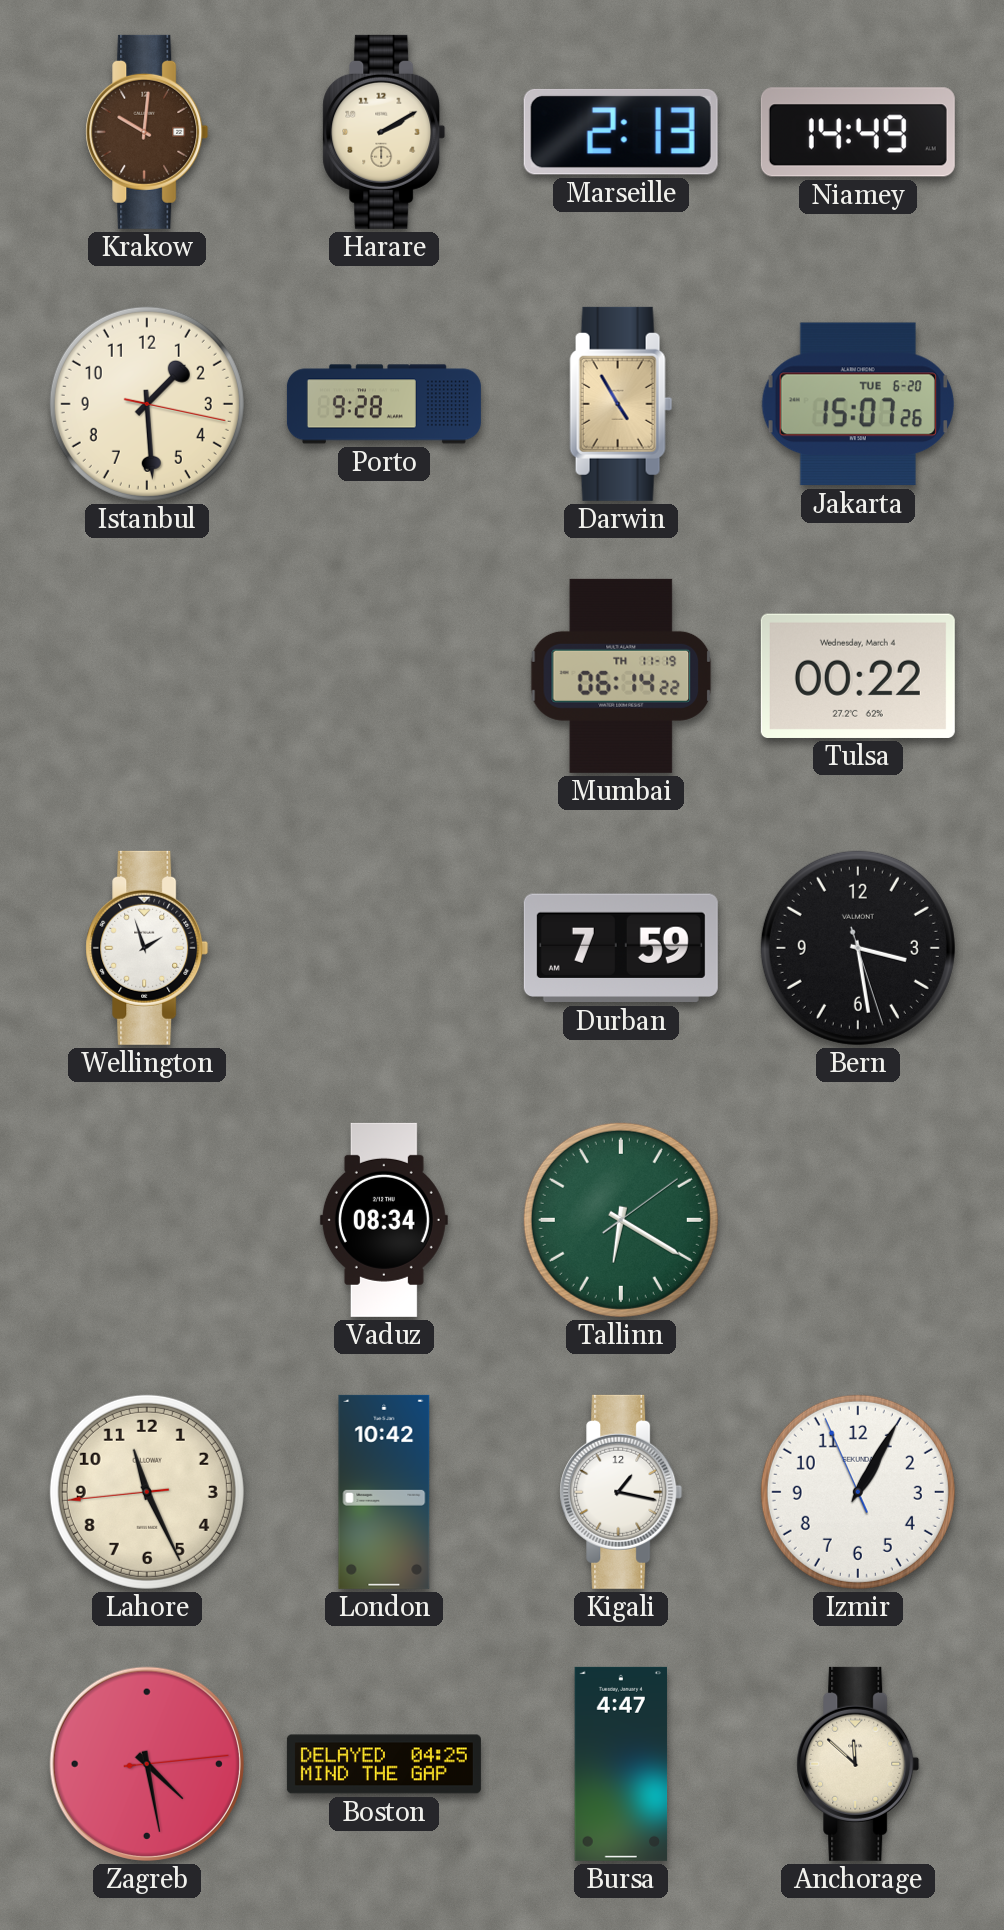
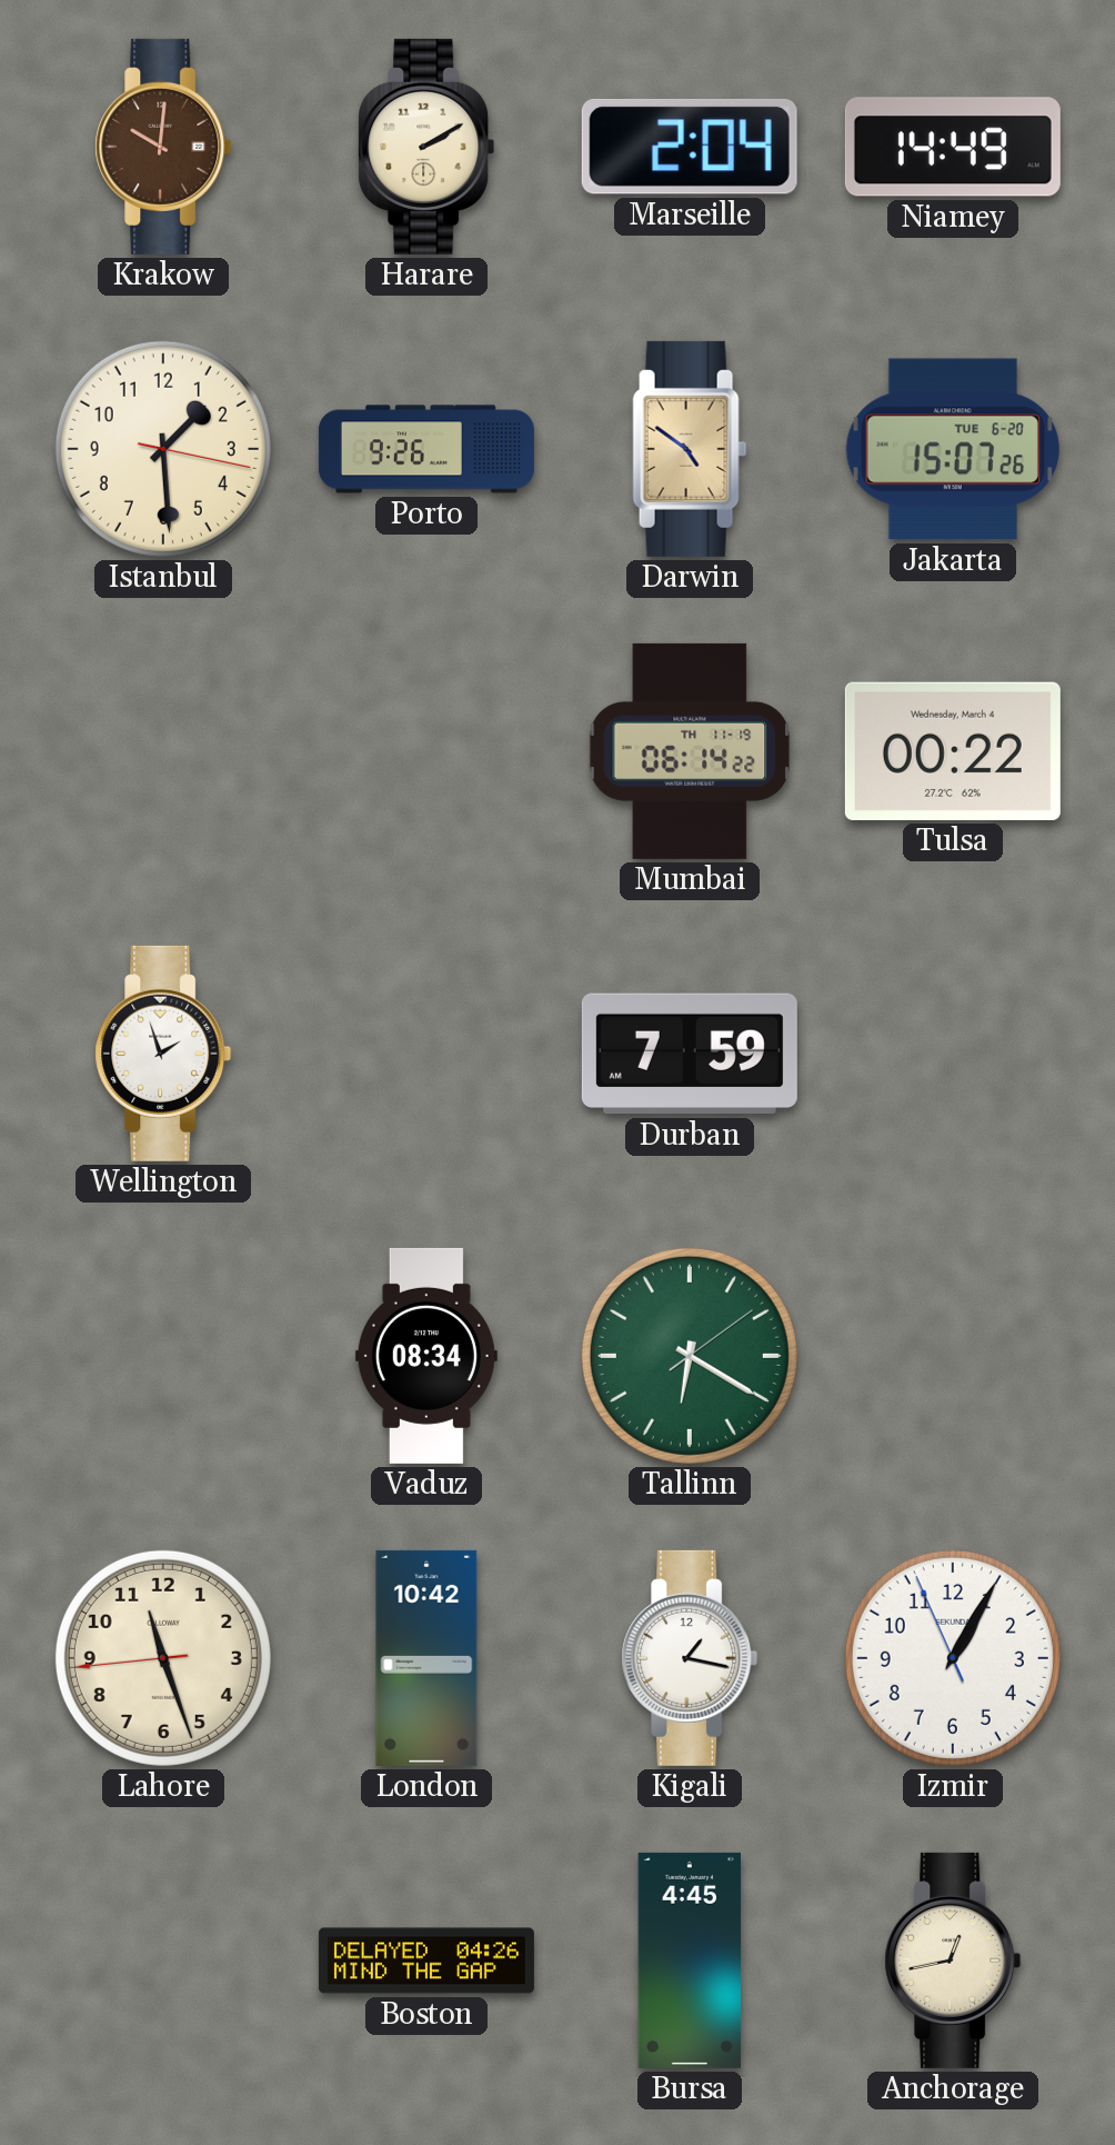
Marseille: 2:13 -> 2:04 (690, 147)
Porto: 9:28 -> 9:26 (426, 449)
Darwin: 4:55 -> 4:51 (690, 449)
Bern: 3:28 -> none (858, 948)
Lahore: 11:25 -> 11:26 (163, 1658)
Zagreb: 4:28 -> none (147, 1764)
Boston: 04:25 -> 04:26 (426, 1961)
Bursa: 4:47 -> 4:45 (690, 1961)
Anchorage: 11:52 -> 12:43 (953, 1961)
